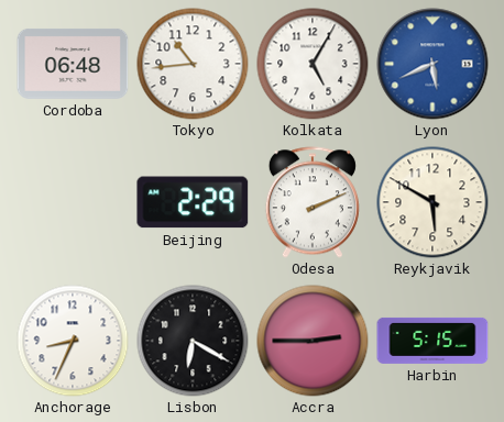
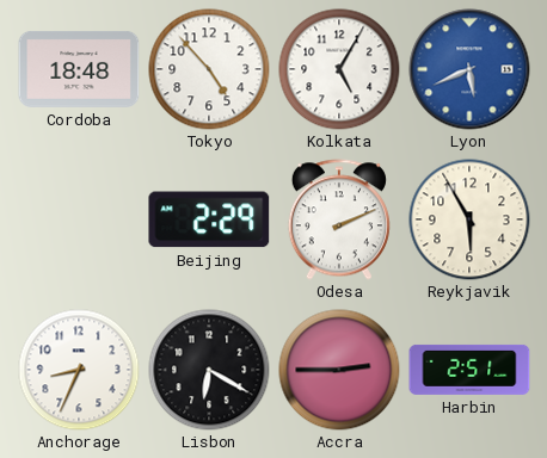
Cordoba: 06:48 -> 18:48 (79, 69)
Tokyo: 10:44 -> 4:53 (209, 69)
Reykjavik: 5:50 -> 5:55 (469, 219)
Harbin: 5:15 -> 2:51 (469, 370)
